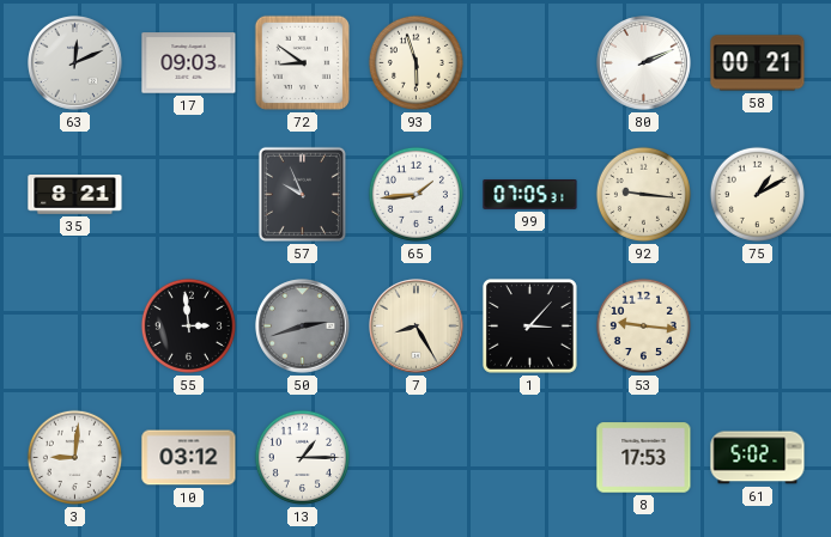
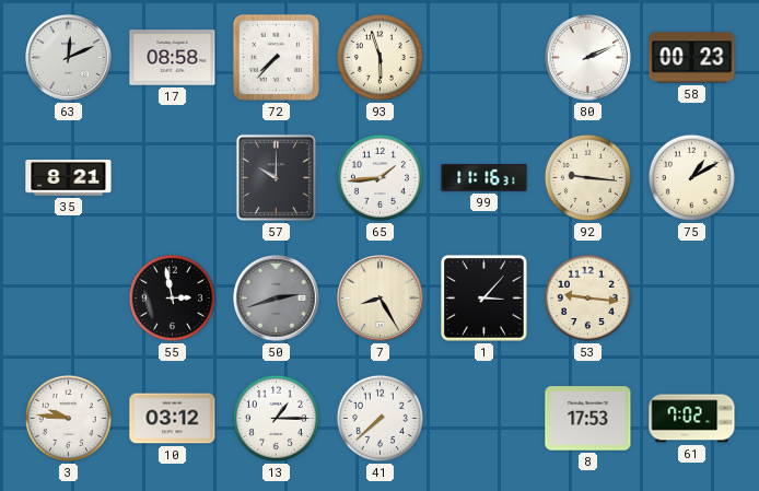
17: 09:03 -> 08:58 (173, 58)
72: 8:51 -> 7:37 (276, 57)
58: 00:21 -> 00:23 (692, 58)
57: 9:56 -> 10:00 (276, 177)
99: 07:05 -> 11:16 (484, 178)
55: 2:59 -> 2:58 (172, 297)
3: 9:01 -> 9:46 (68, 418)
41: none -> 7:38 (379, 418)
61: 5:02 -> 7:02 (692, 419)
